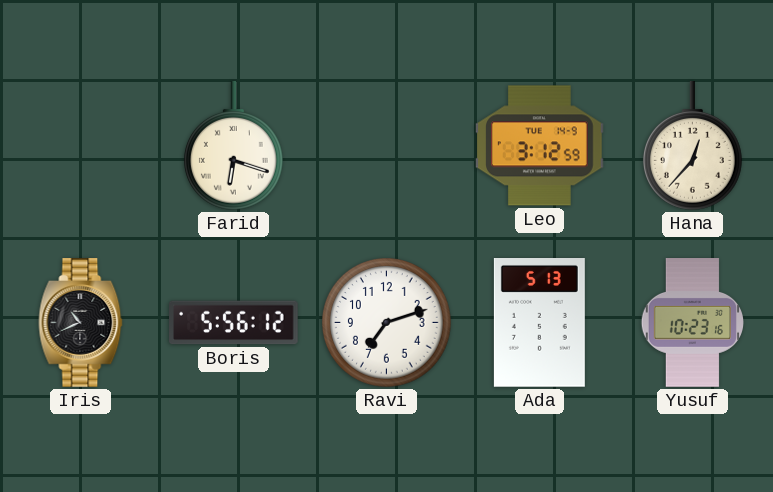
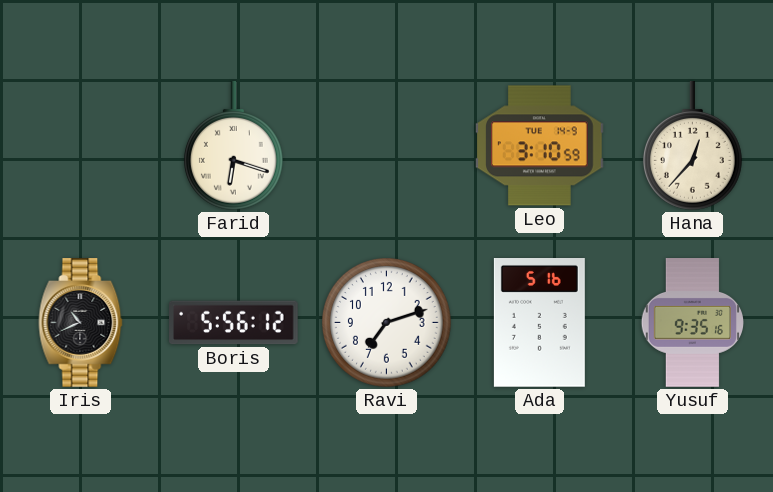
Leo: 3:12 -> 3:10 (540, 146)
Ada: 5:13 -> 5:16 (539, 323)
Yusuf: 10:23 -> 9:35 (692, 323)
